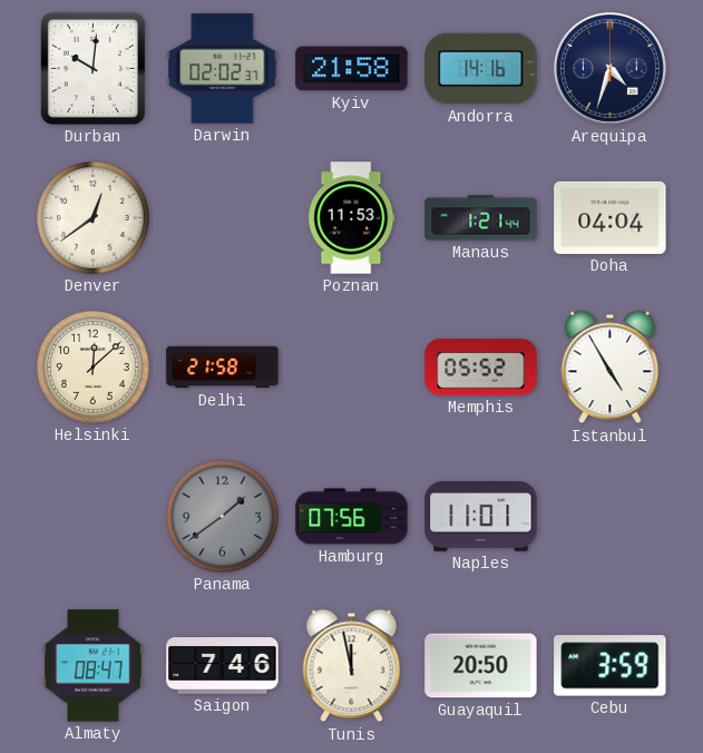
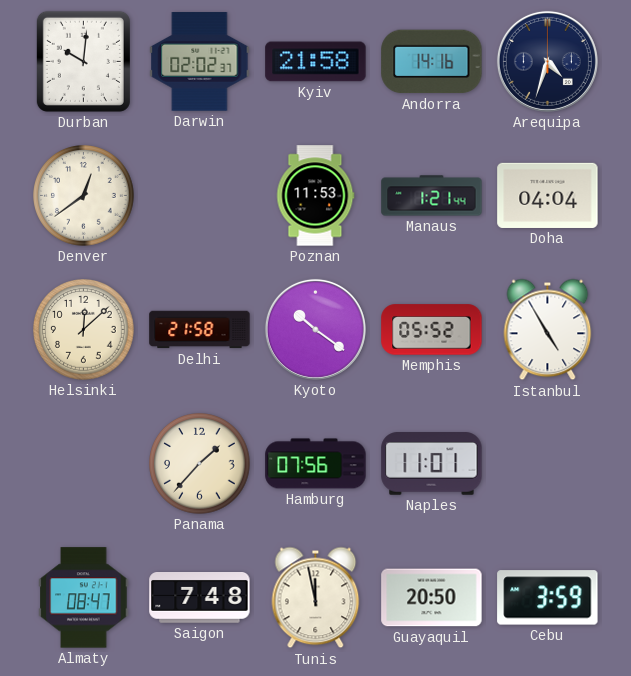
Kyoto: none -> 10:21 (315, 329)
Panama: 1:39 -> 1:37 (200, 464)
Panama dial: grey -> cream (200, 464)
Saigon: 7:46 -> 7:48 (200, 598)
